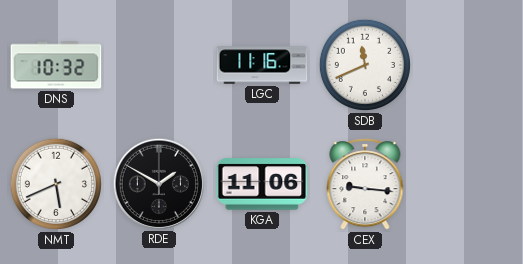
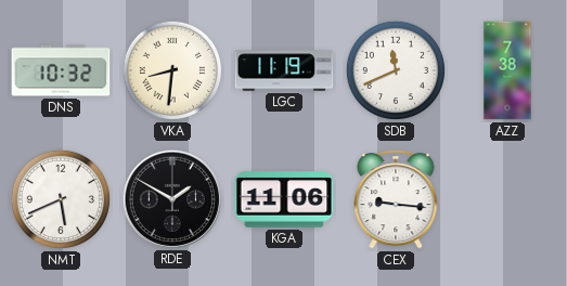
VKA: none -> 8:31 (172, 70)
LGC: 11:16 -> 11:19 (284, 70)
AZZ: none -> 7:38 (507, 70)
